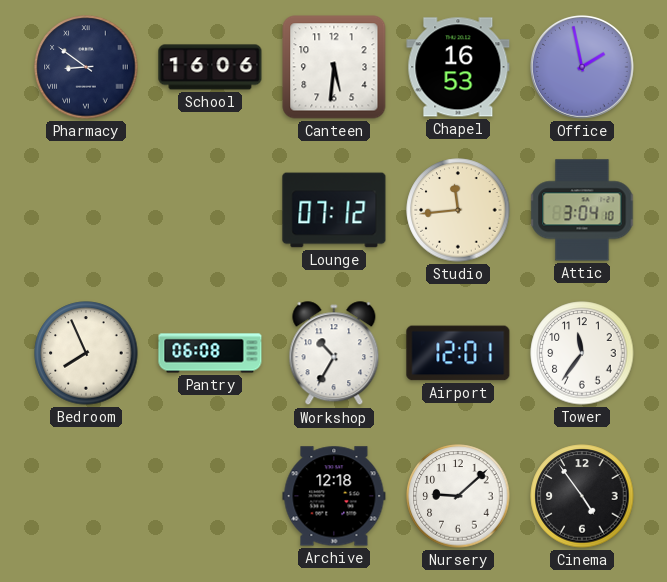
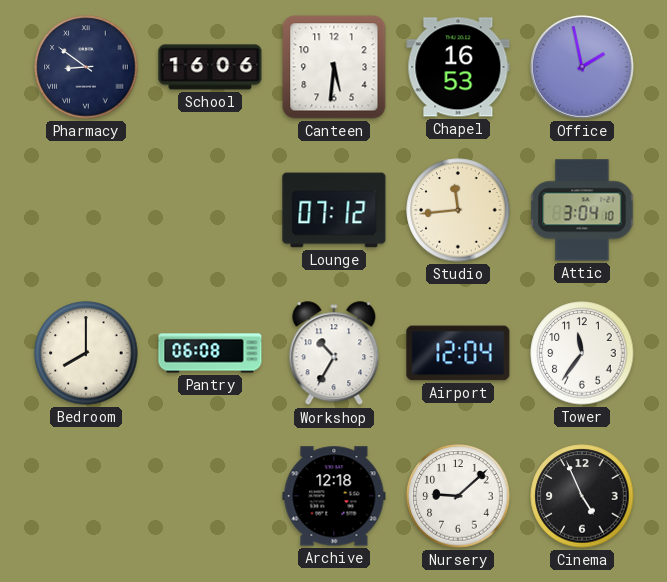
Bedroom: 7:56 -> 8:00 (86, 353)
Airport: 12:01 -> 12:04 (458, 353)
Cinema: 4:54 -> 4:56 (582, 496)
